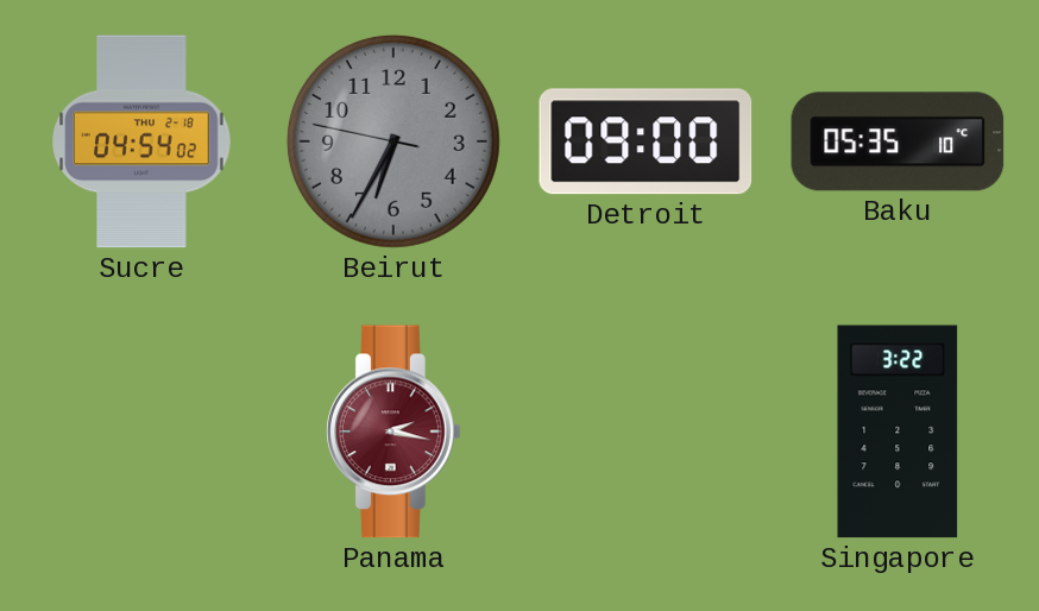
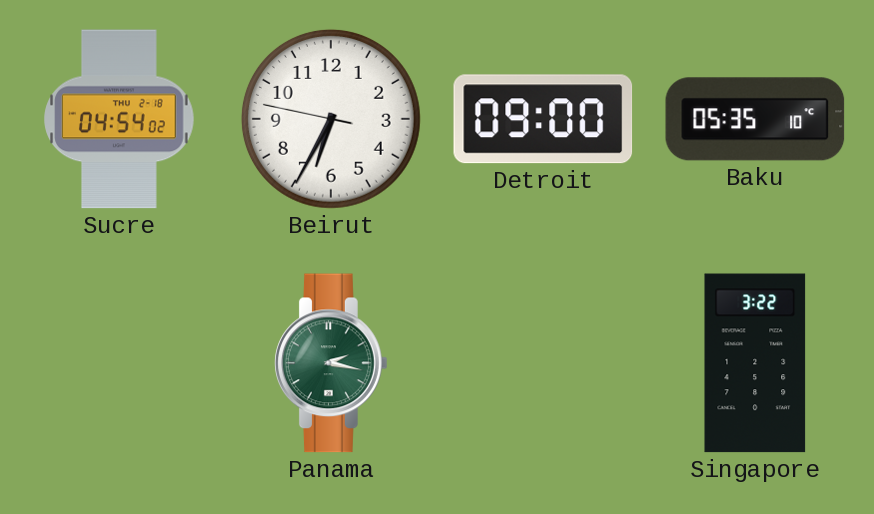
Beirut dial: grey -> white (331, 119)
Panama dial: burgundy -> green (332, 363)
